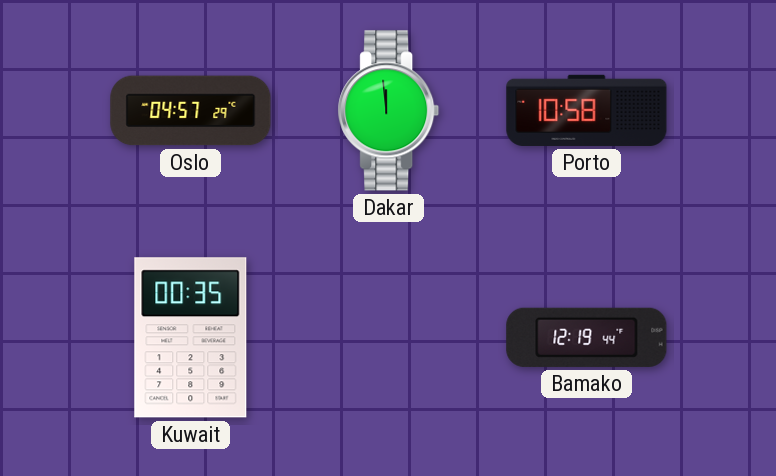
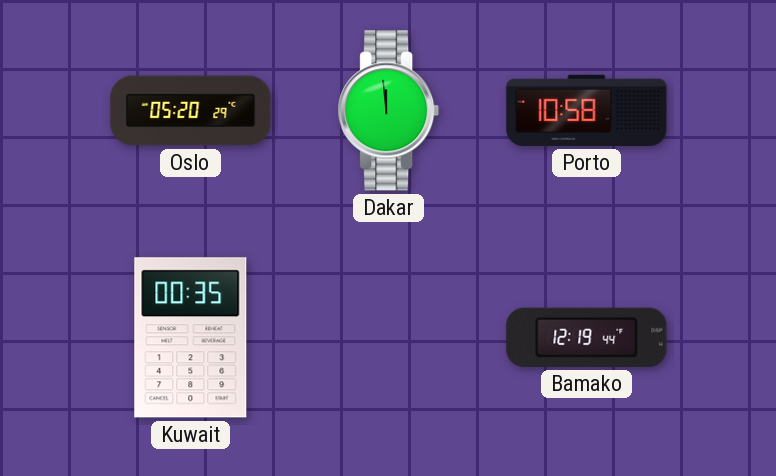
Oslo: 04:57 -> 05:20 (191, 111)
